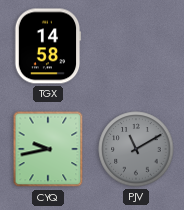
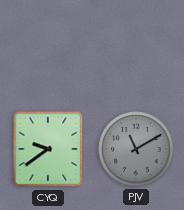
TGX: 14:58 -> none (48, 46)
CYQ: 9:43 -> 9:39 (48, 149)
